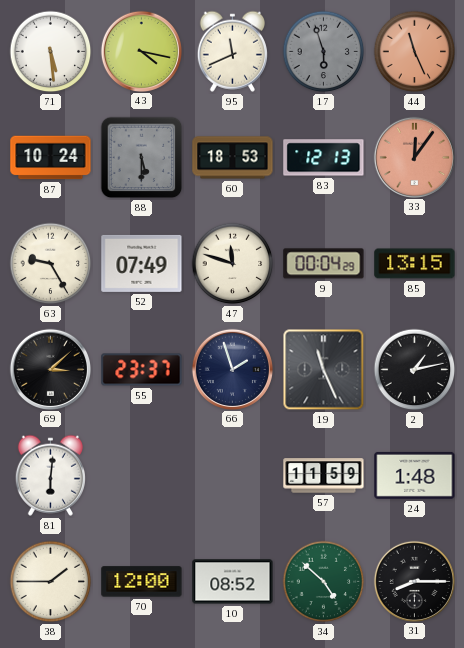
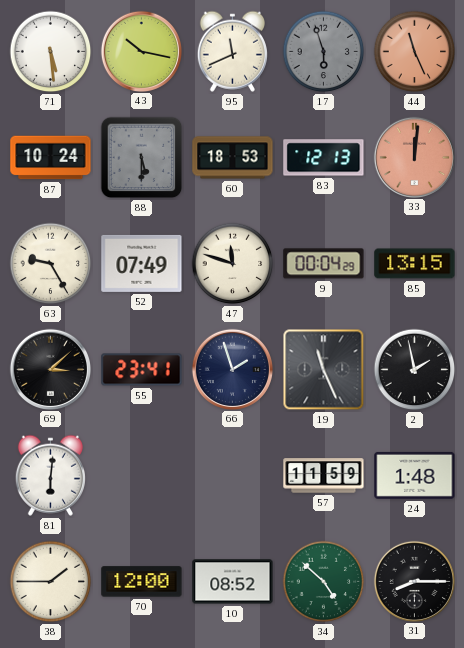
43: 4:17 -> 10:17 (141, 51)
33: 12:06 -> 12:01 (414, 157)
55: 23:37 -> 23:41 (142, 370)
2: 1:13 -> 1:58 (415, 370)
